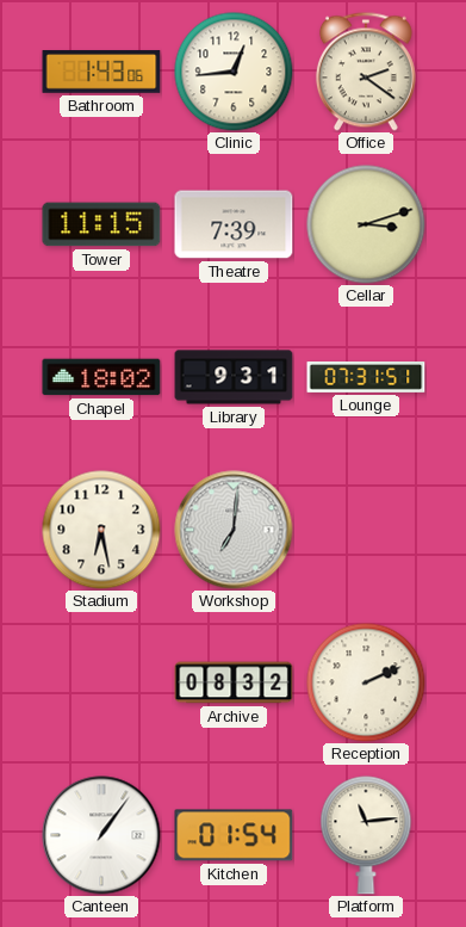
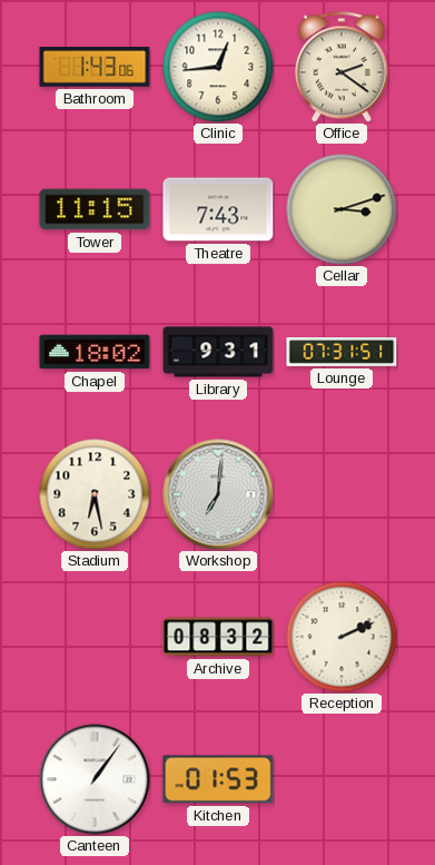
Theatre: 7:39 -> 7:43 (218, 209)
Kitchen: 01:54 -> 01:53 (218, 779)
Platform: 11:14 -> none (366, 835)
